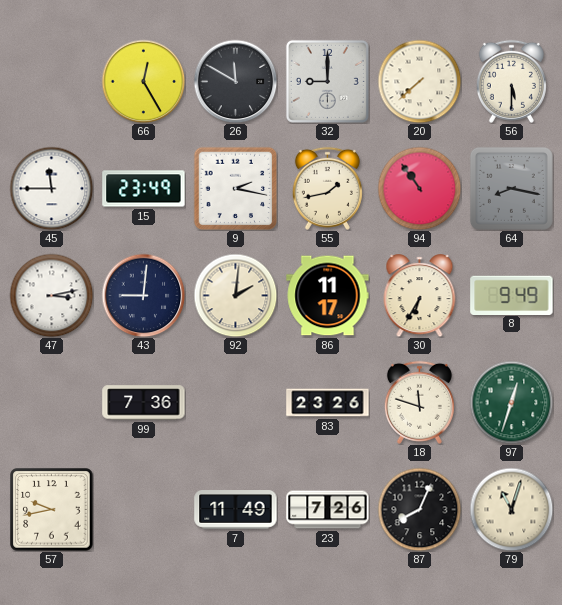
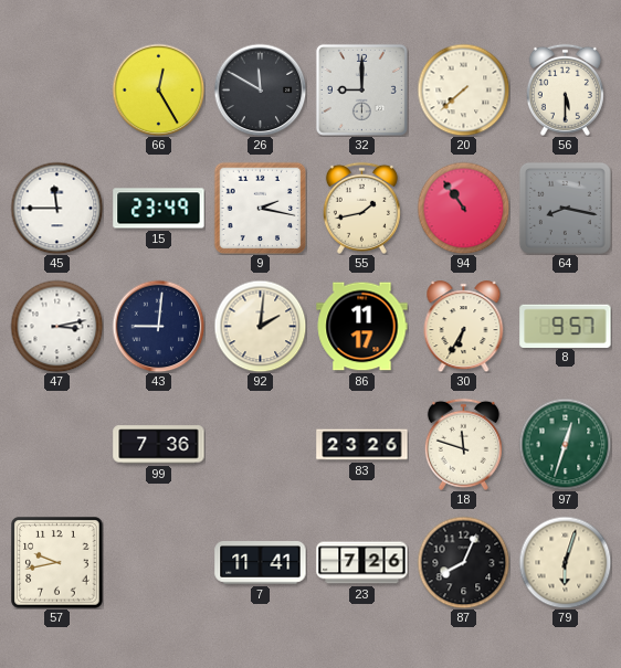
8: 9:49 -> 9:57 (566, 326)
7: 11:49 -> 11:41 (261, 563)
79: 11:03 -> 6:03 (565, 562)
